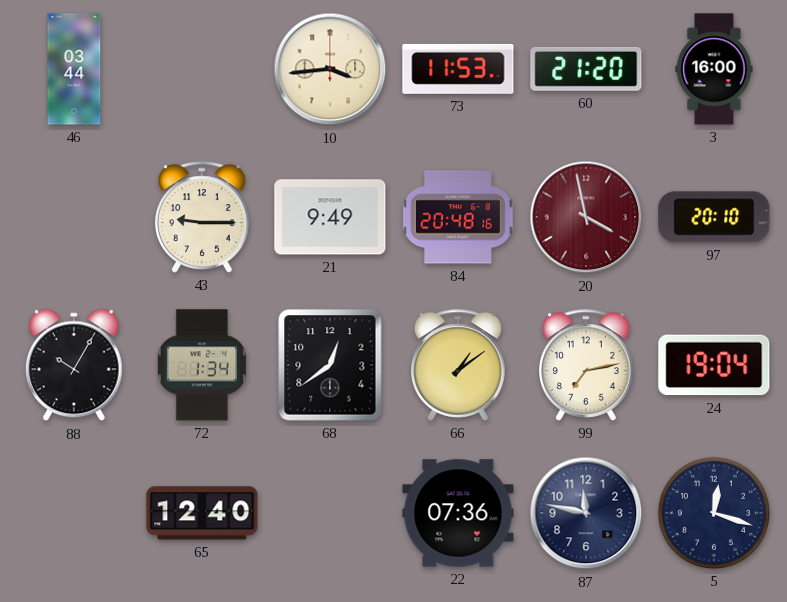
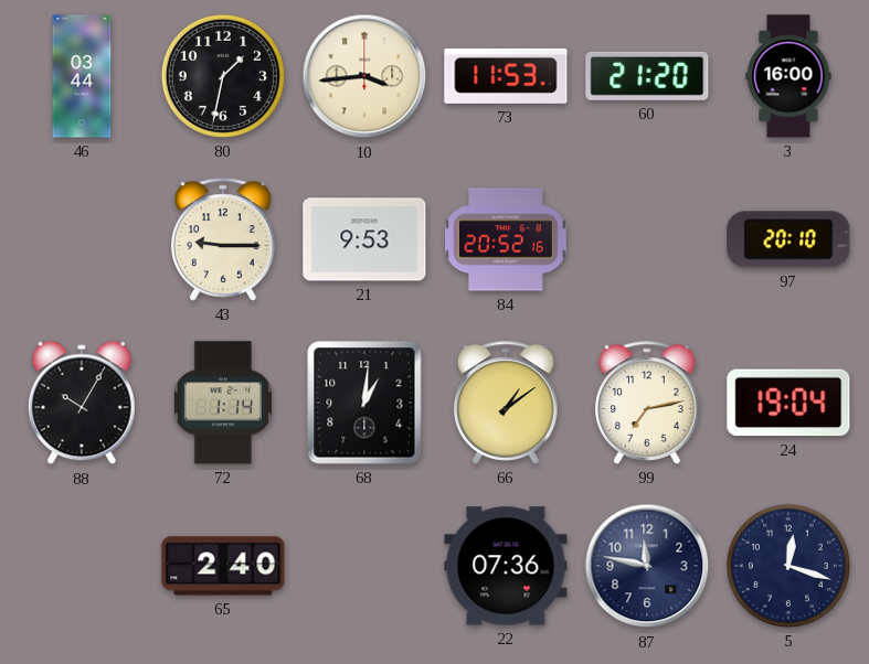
80: none -> 1:32 (223, 76)
21: 9:49 -> 9:53 (364, 239)
84: 20:48 -> 20:52 (506, 239)
20: 3:58 -> none (586, 217)
72: 1:34 -> 1:14 (223, 403)
68: 12:39 -> 1:01 (364, 403)
65: 12:40 -> 2:40 (223, 566)
